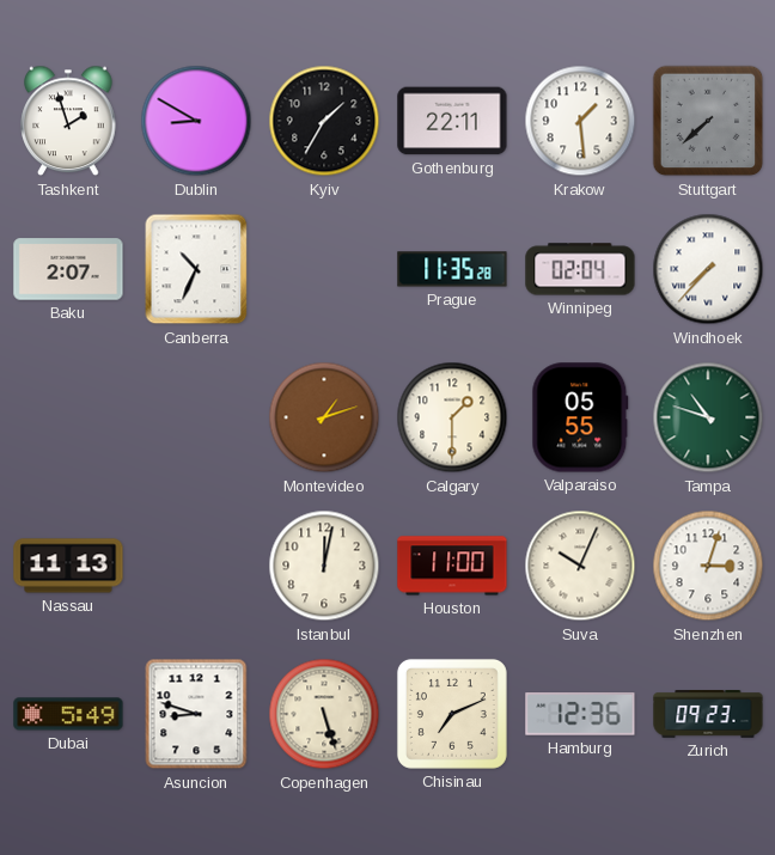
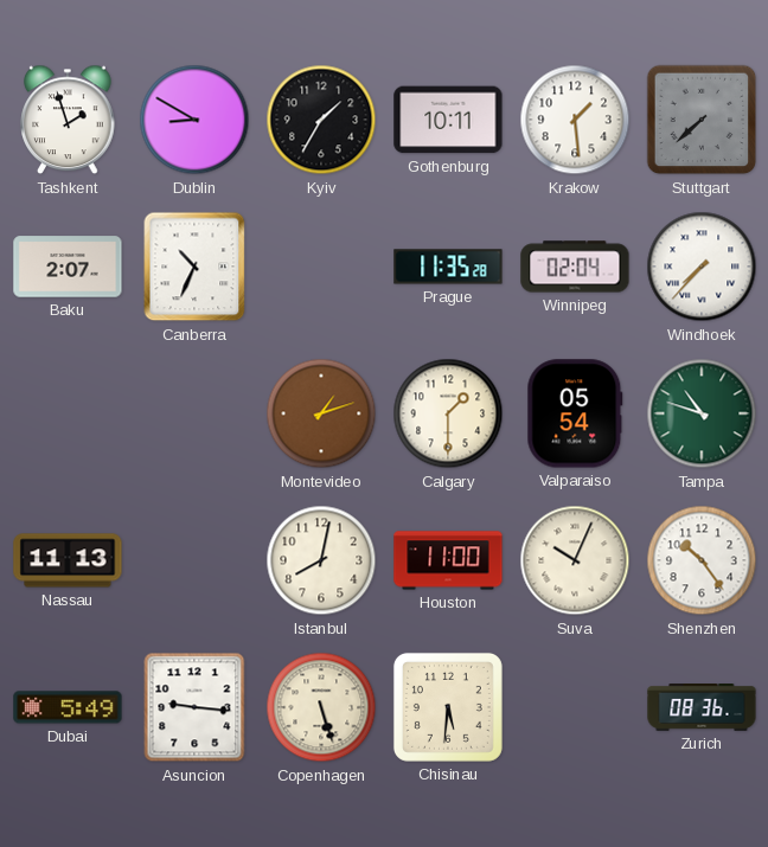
Gothenburg: 22:11 -> 10:11 (448, 120)
Valparaiso: 05:55 -> 05:54 (575, 413)
Istanbul: 12:02 -> 8:02 (321, 560)
Shenzhen: 3:03 -> 10:24 (702, 560)
Asuncion: 8:48 -> 9:16 (194, 707)
Chisinau: 7:11 -> 5:31 (448, 707)
Hamburg: 12:36 -> none (580, 714)
Zurich: 09:23 -> 08:36 (702, 708)
